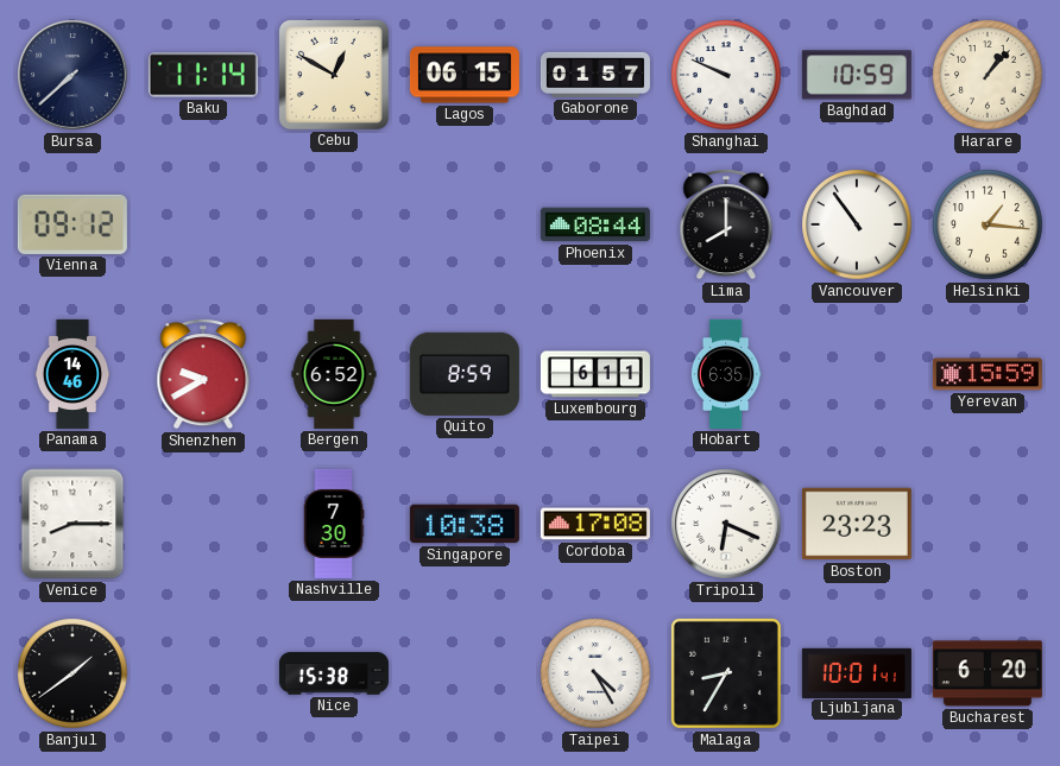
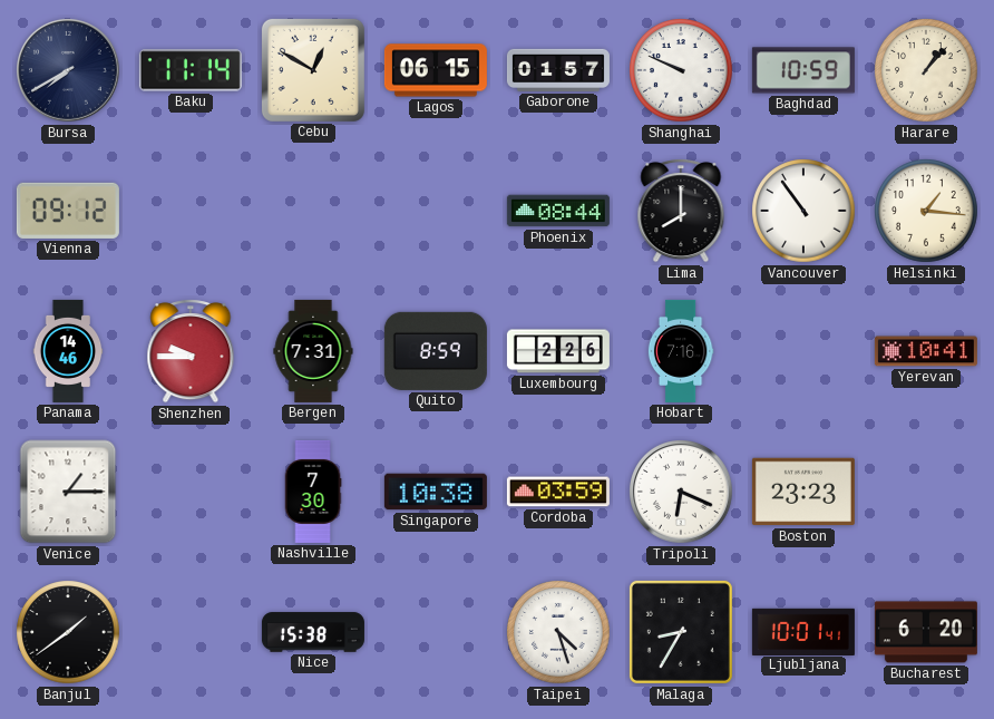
Bursa: 7:38 -> 7:40 (69, 71)
Shenzhen: 9:40 -> 9:45 (191, 351)
Bergen: 6:52 -> 7:31 (313, 351)
Luxembourg: 6:11 -> 2:26 (558, 351)
Hobart: 6:35 -> 7:16 (681, 351)
Yerevan: 15:59 -> 10:41 (926, 351)
Venice: 8:15 -> 1:15 (68, 492)
Cordoba: 17:08 -> 03:59 (558, 492)
Taipei: 4:25 -> 4:27 (558, 632)
